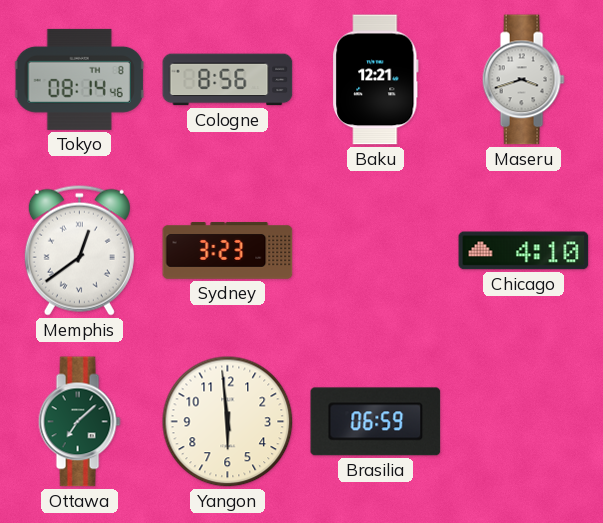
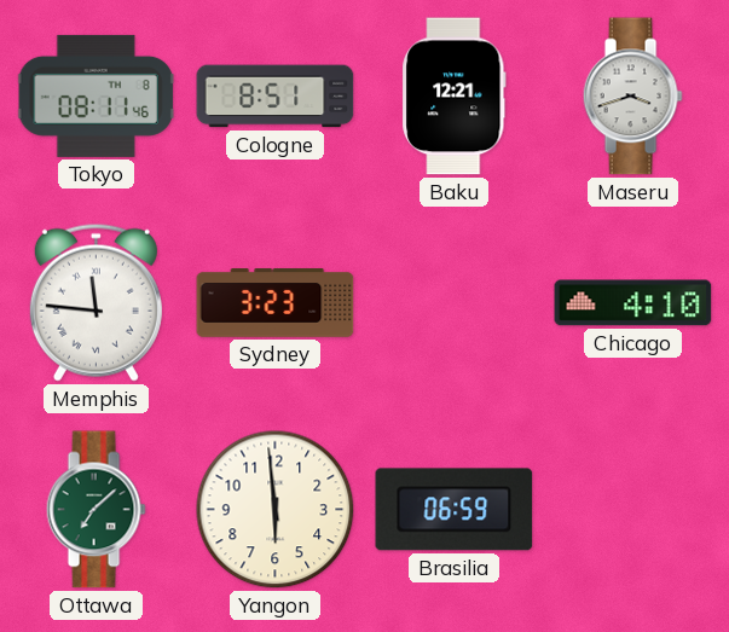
Tokyo: 08:14 -> 08:11 (97, 95)
Cologne: 8:56 -> 8:51 (276, 97)
Memphis: 12:39 -> 11:46 (96, 302)
